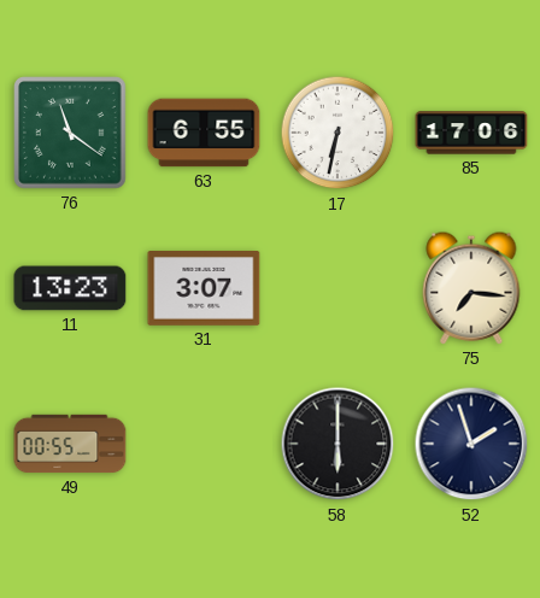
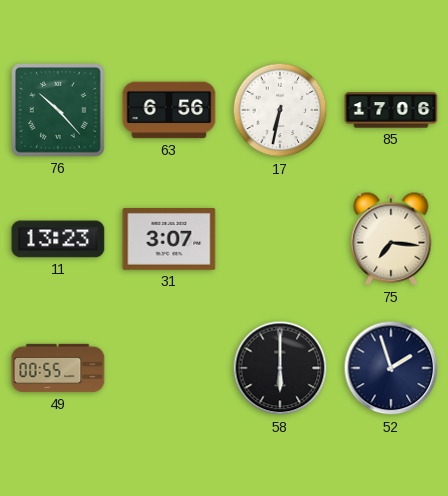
76: 11:21 -> 10:23 (58, 110)
63: 6:55 -> 6:56 (169, 110)
